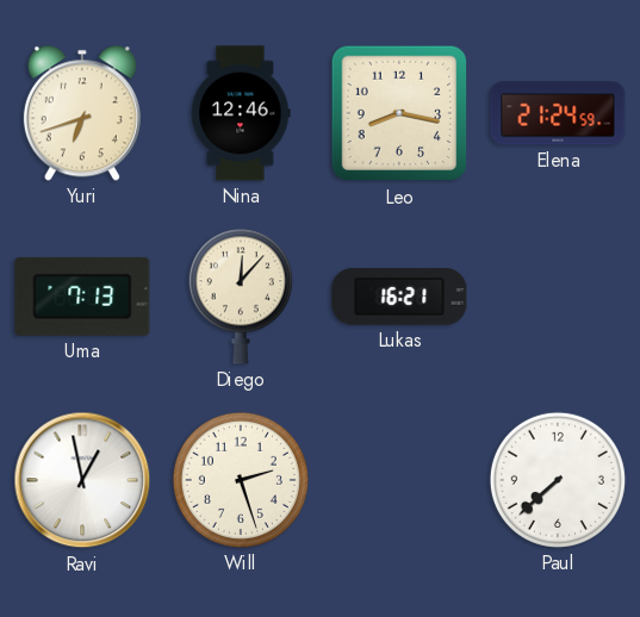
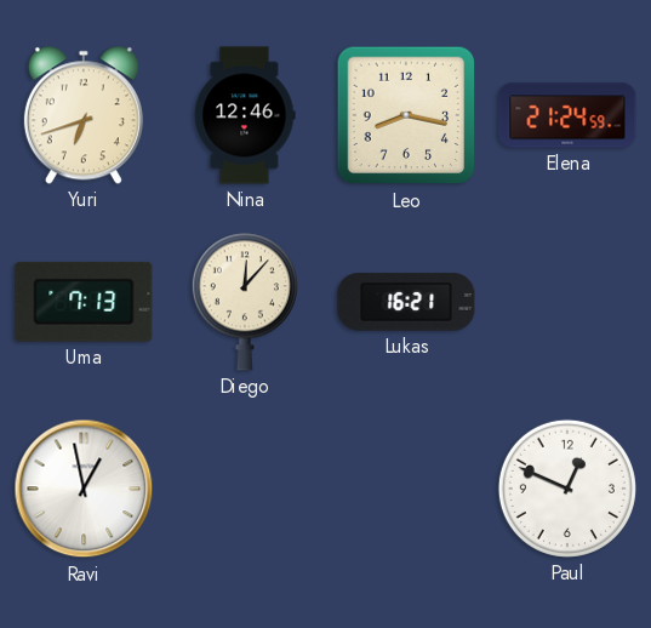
Will: 2:27 -> none (241, 480)
Paul: 7:38 -> 12:49 (567, 489)
